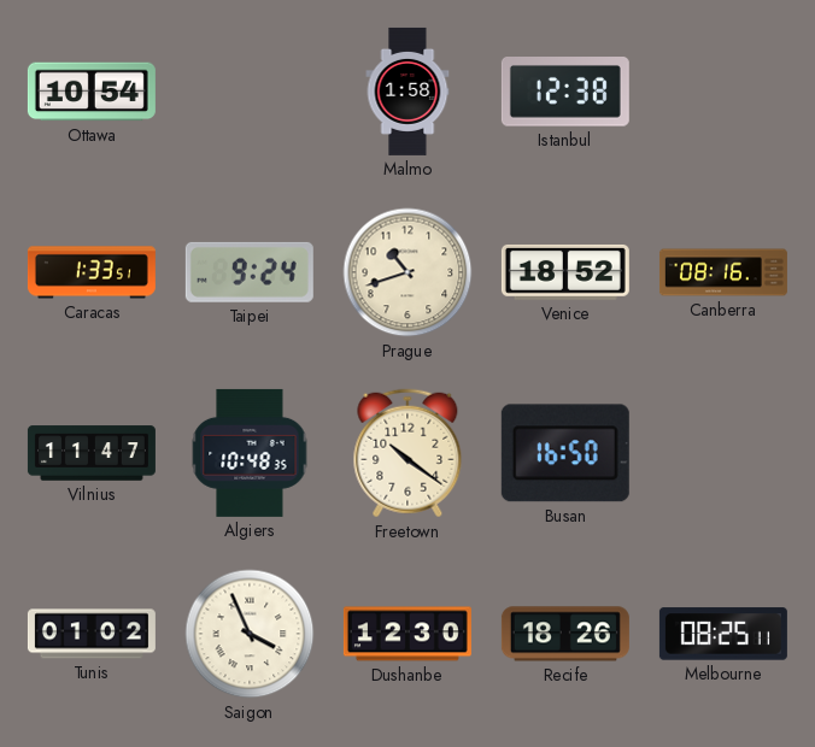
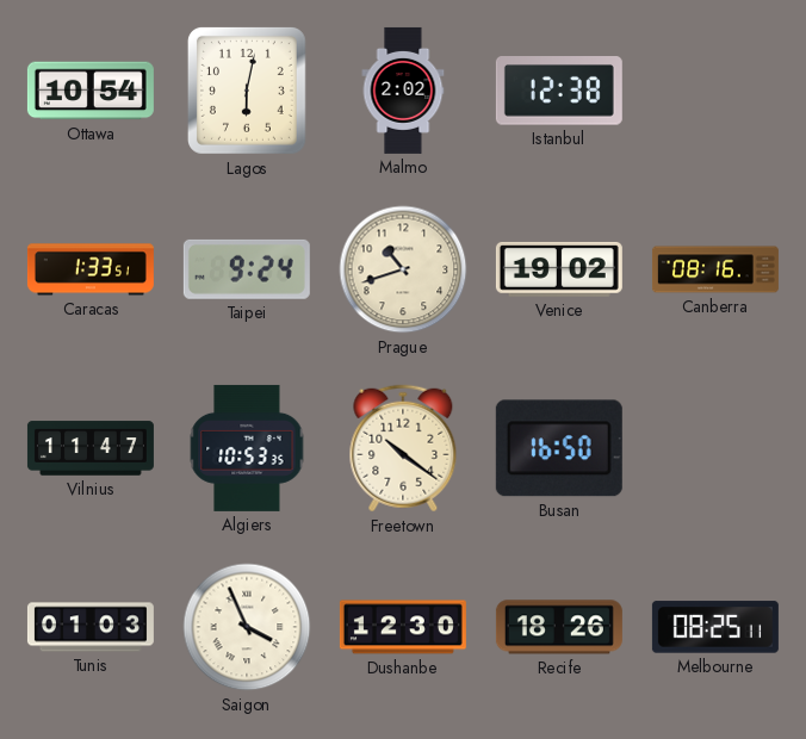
Lagos: none -> 6:02 (247, 91)
Malmo: 1:58 -> 2:02 (403, 91)
Venice: 18:52 -> 19:02 (559, 269)
Algiers: 10:48 -> 10:53 (247, 448)
Tunis: 01:02 -> 01:03 (91, 627)
